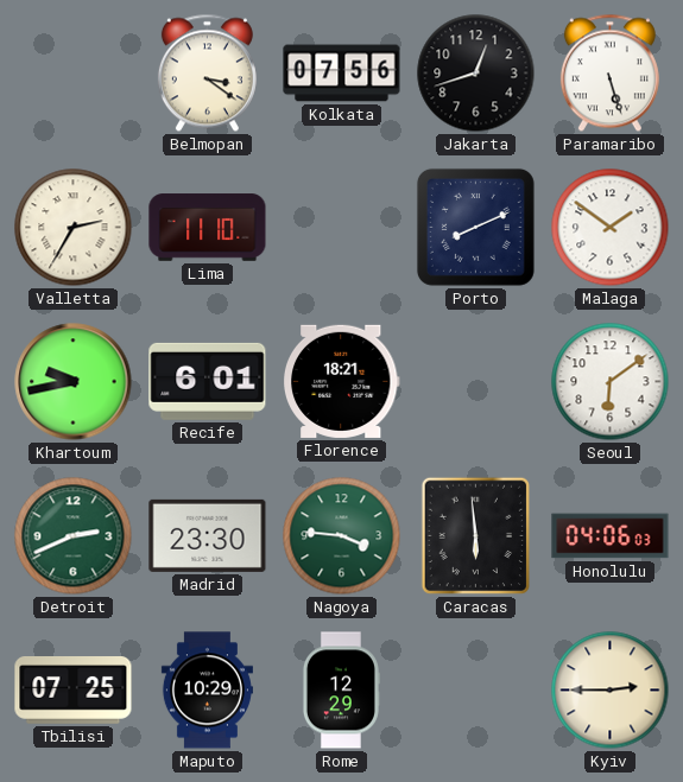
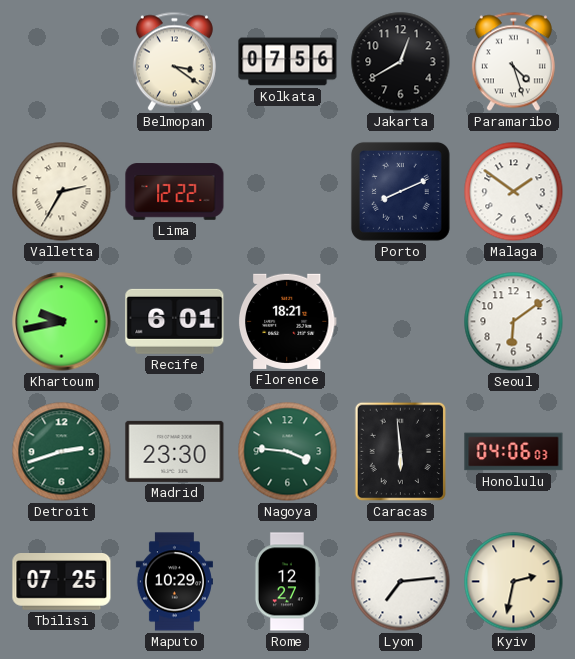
Jakarta: 12:42 -> 12:40 (401, 62)
Paramaribo: 5:27 -> 4:27 (513, 62)
Lima: 11:10 -> 12:22 (175, 192)
Detroit: 2:41 -> 2:42 (62, 452)
Rome: 12:29 -> 12:27 (287, 582)
Lyon: none -> 7:14 (401, 582)
Kyiv: 2:45 -> 2:32 (514, 582)
